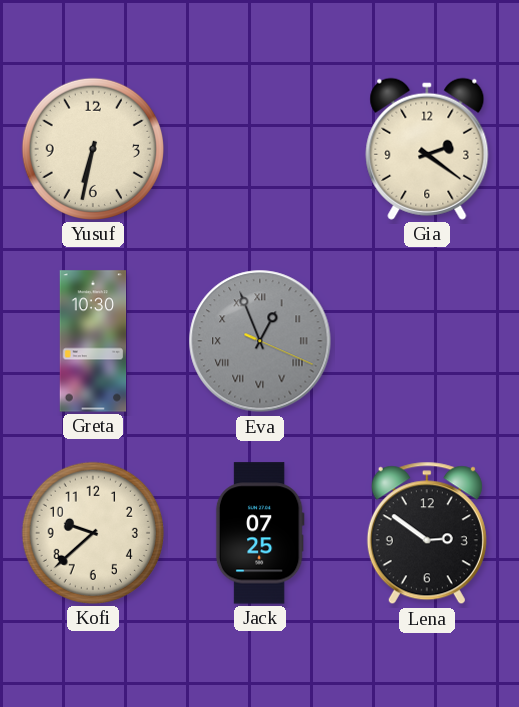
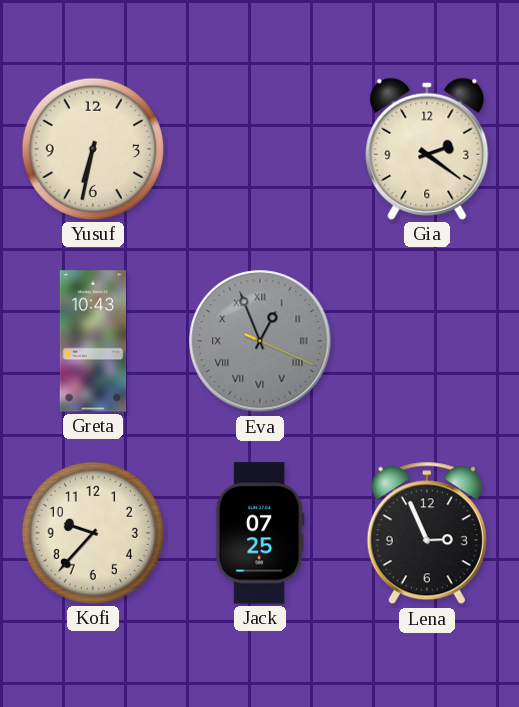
Greta: 10:30 -> 10:43 (93, 341)
Kofi: 9:38 -> 9:37 (93, 533)
Lena: 2:51 -> 2:56 (427, 533)
